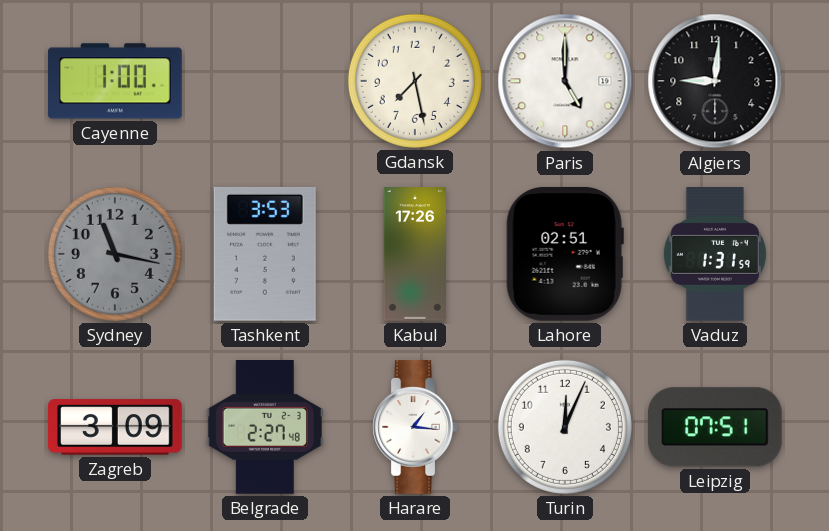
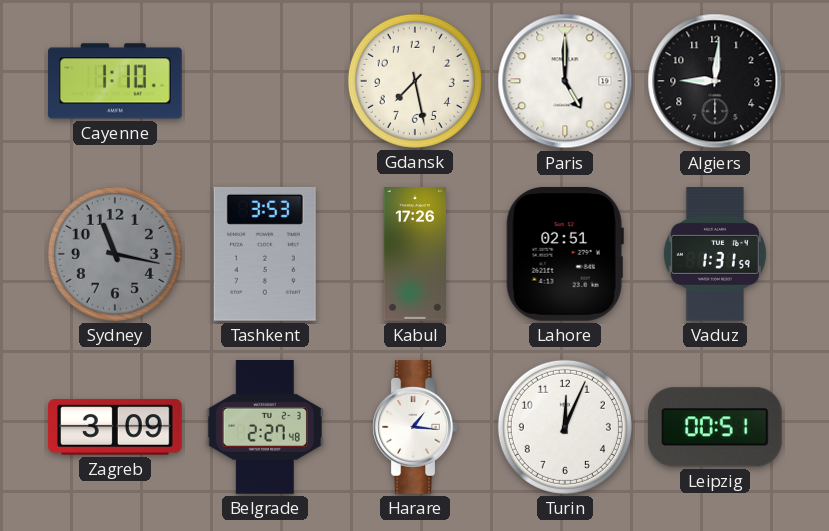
Cayenne: 1:00 -> 1:10 (115, 81)
Leipzig: 07:51 -> 00:51 (715, 427)
